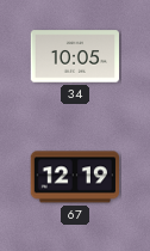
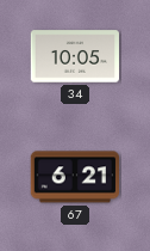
67: 12:19 -> 6:21 (74, 177)
